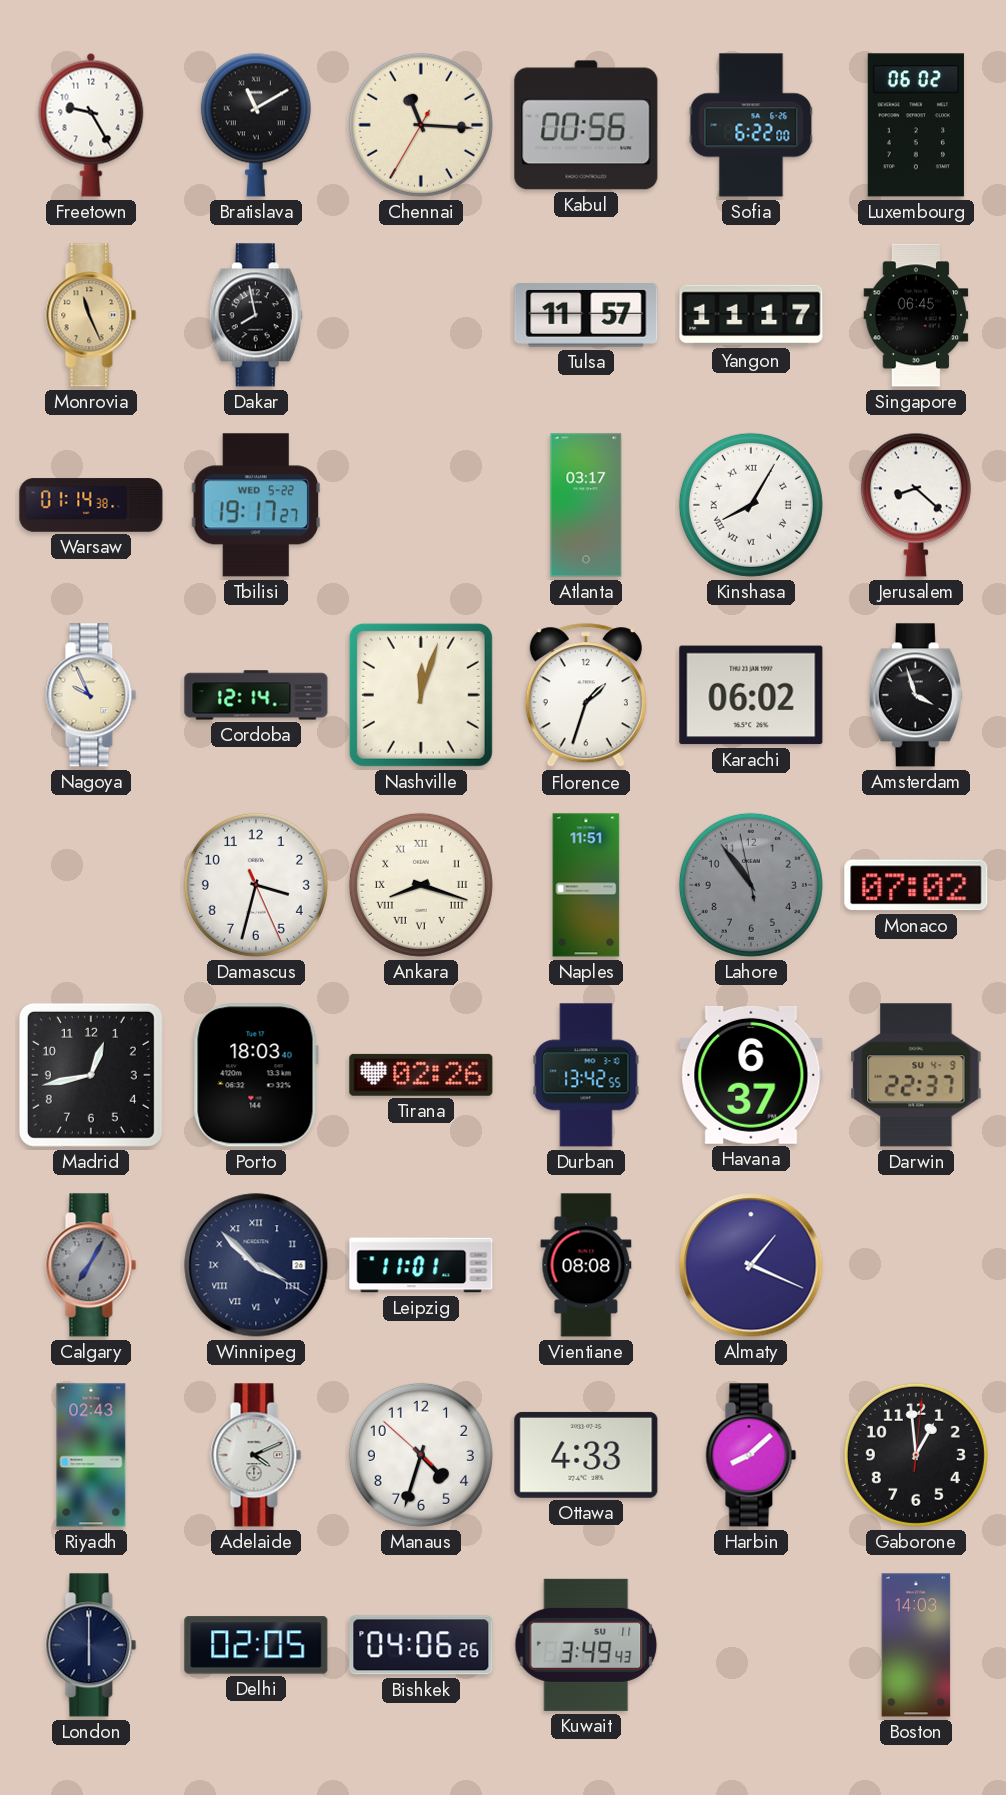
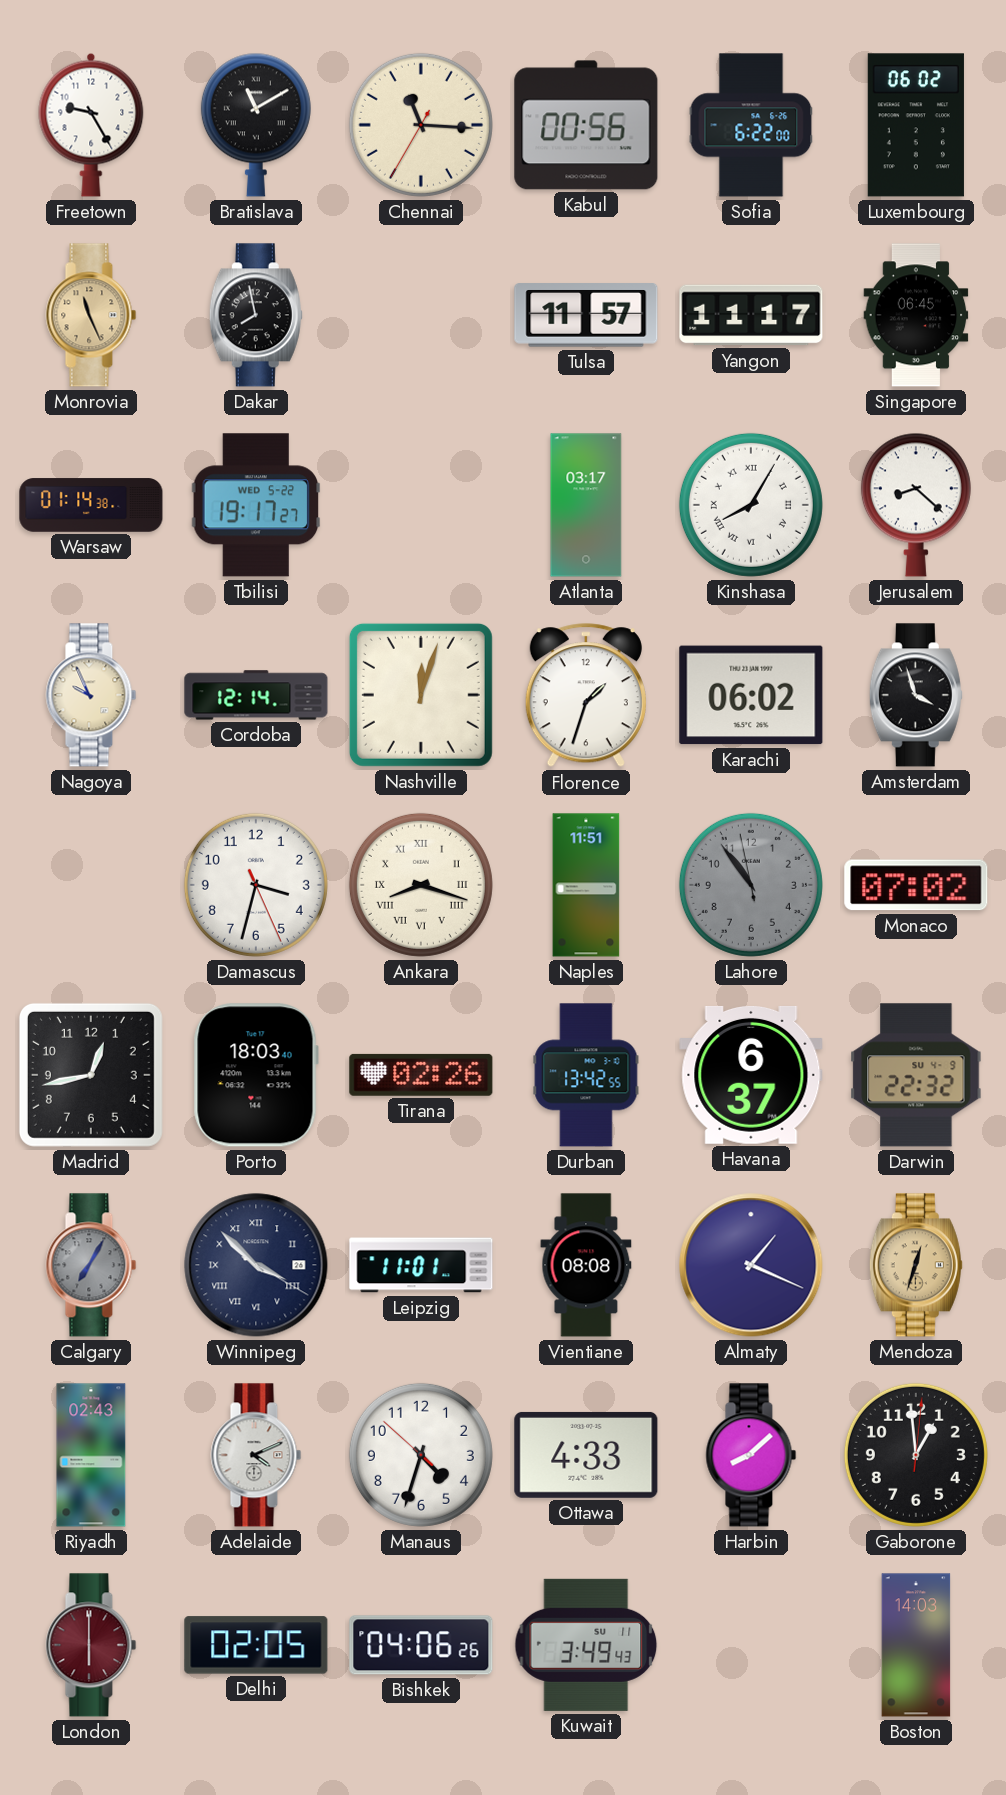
Darwin: 22:37 -> 22:32 (916, 1075)
Mendoza: none -> 12:33 (916, 1265)
London dial: navy -> burgundy (91, 1645)
